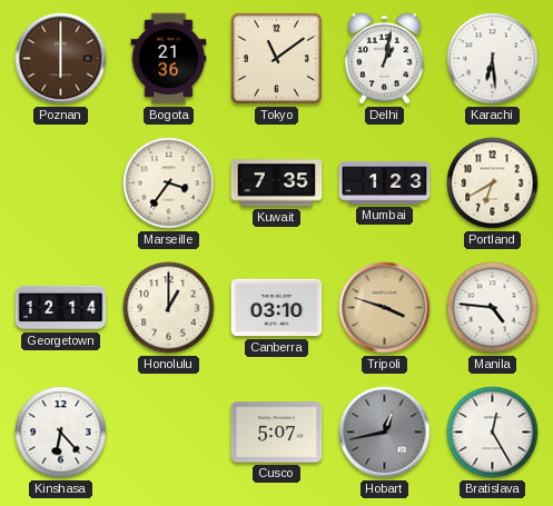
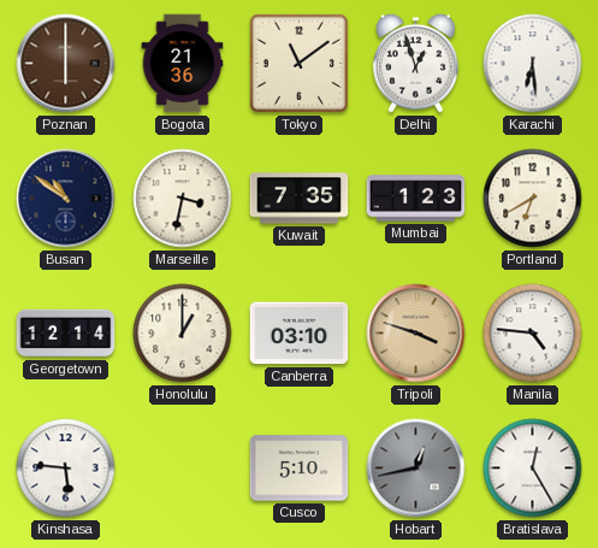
Delhi: 1:02 -> 12:57 (416, 63)
Busan: none -> 10:51 (66, 199)
Marseille: 3:36 -> 3:32 (183, 199)
Kinshasa: 6:23 -> 5:46 (66, 469)
Cusco: 5:07 -> 5:10 (300, 469)
